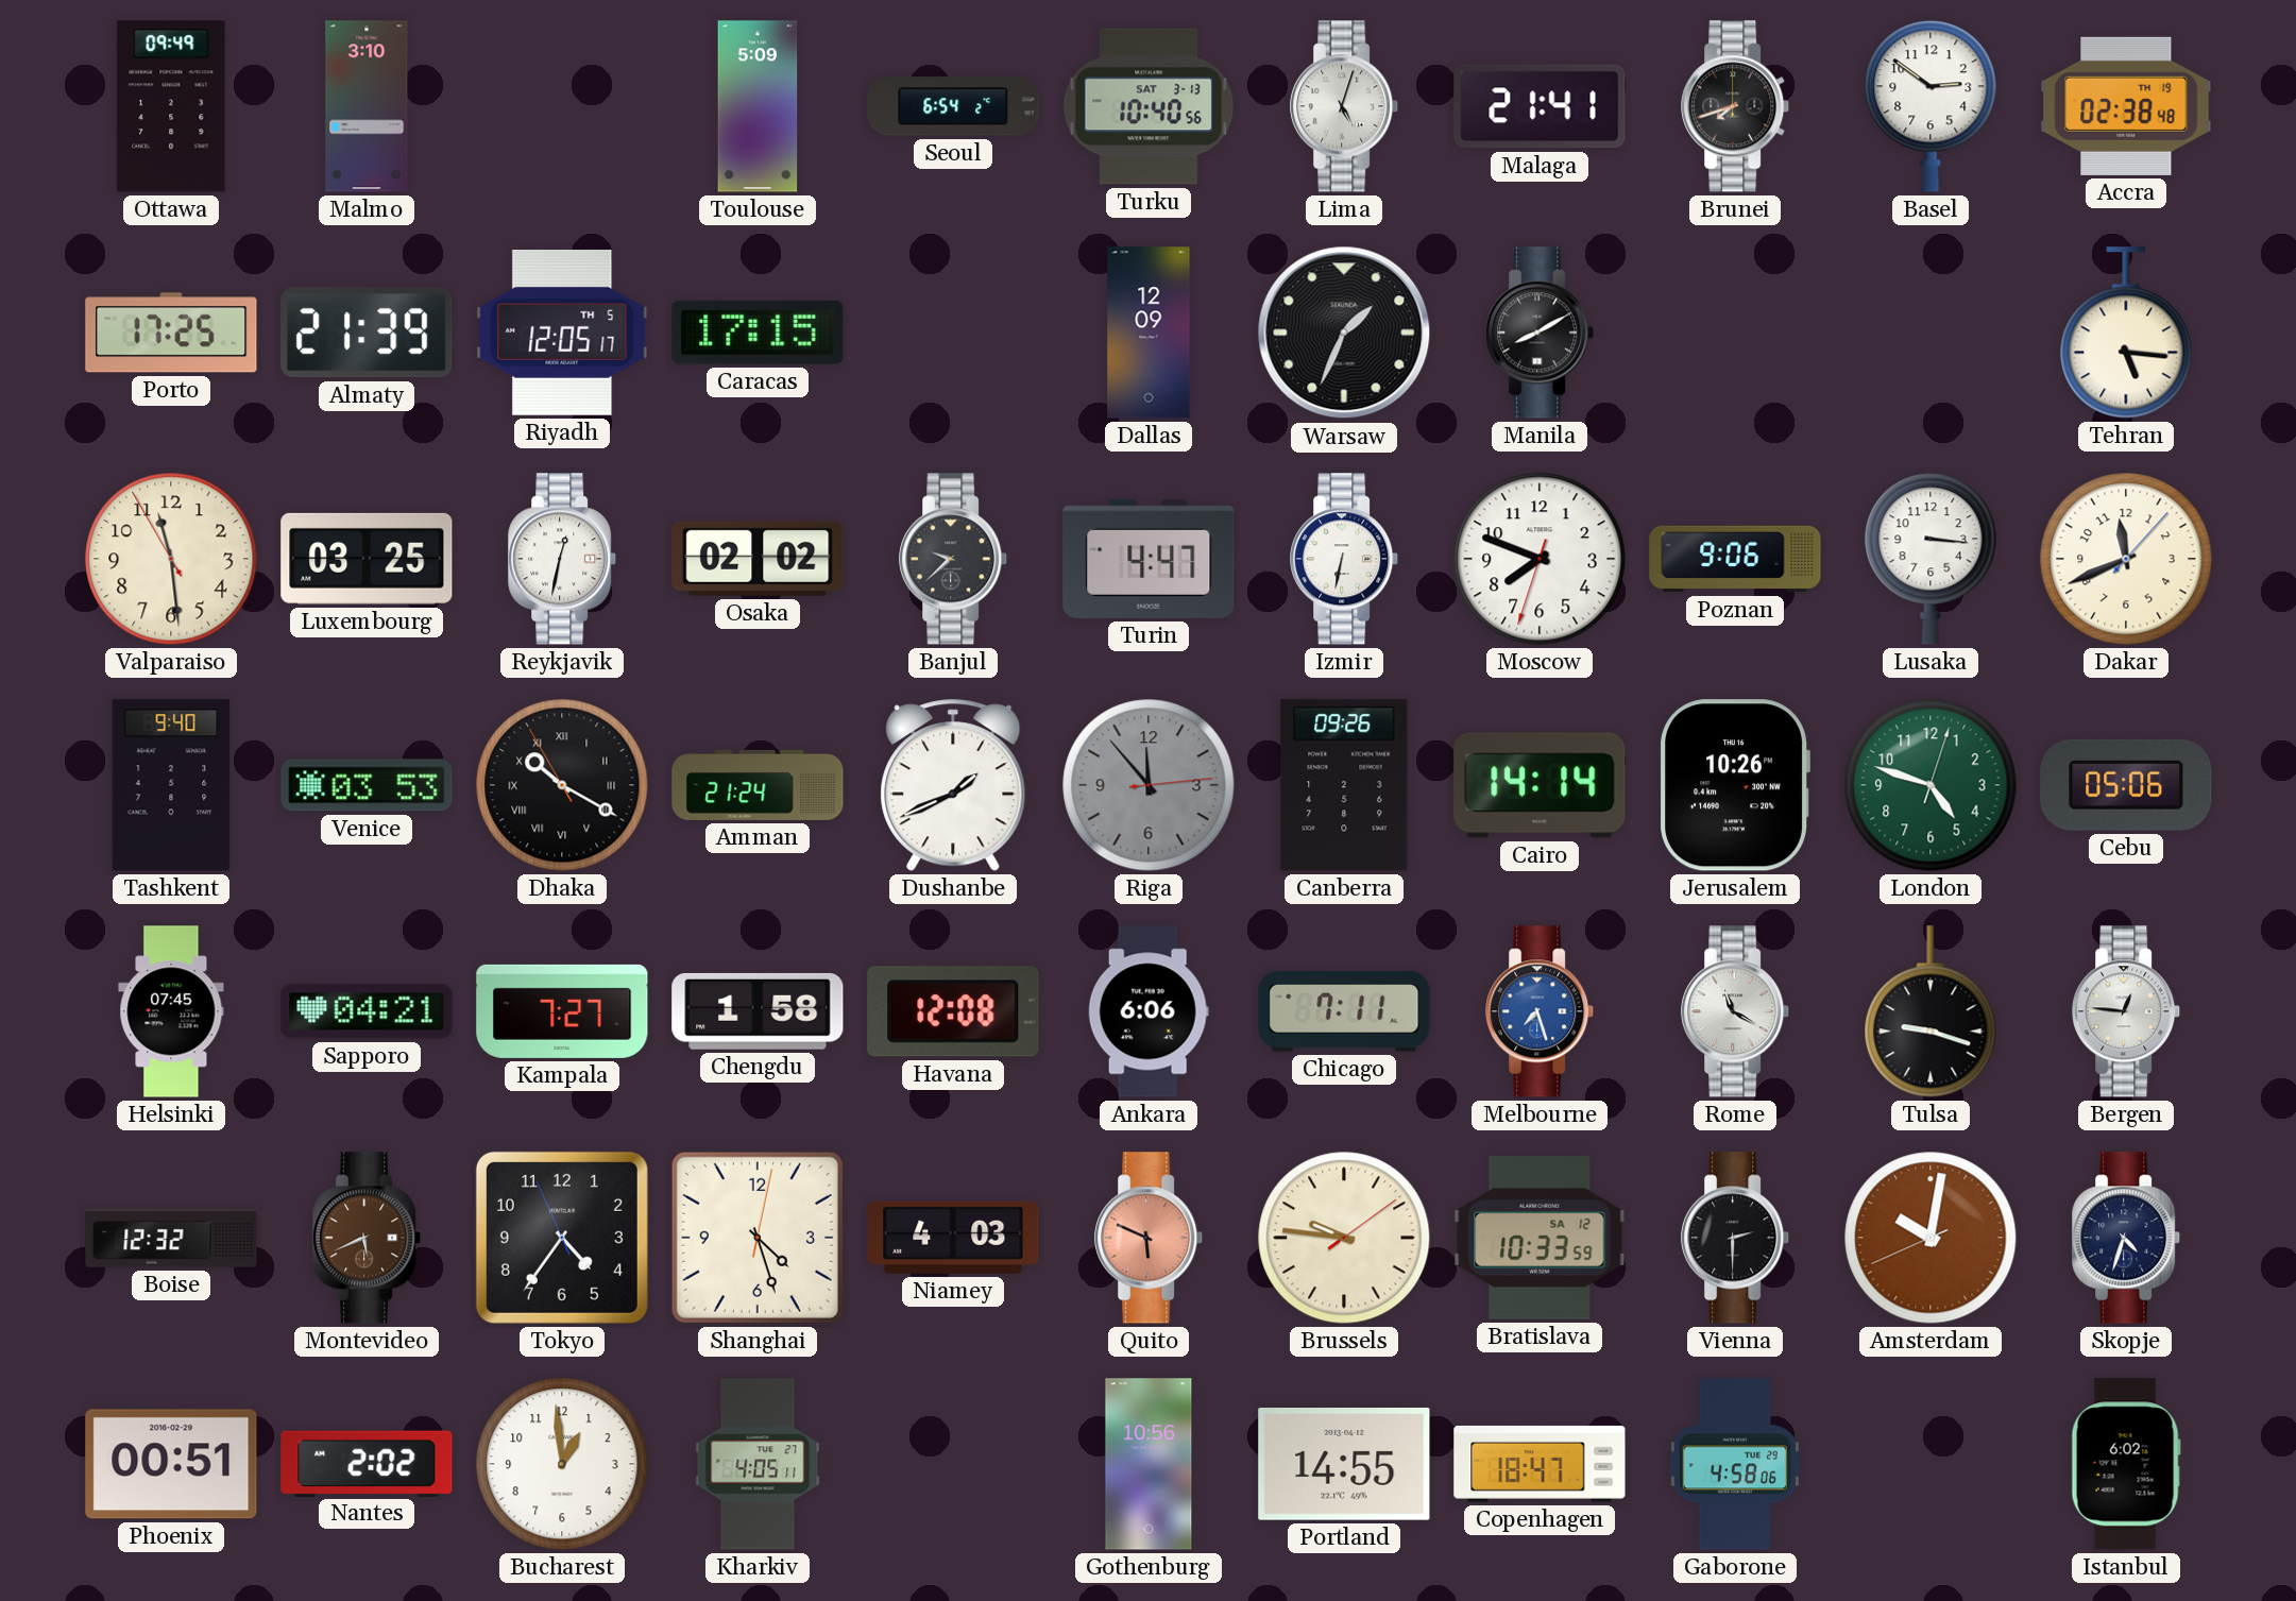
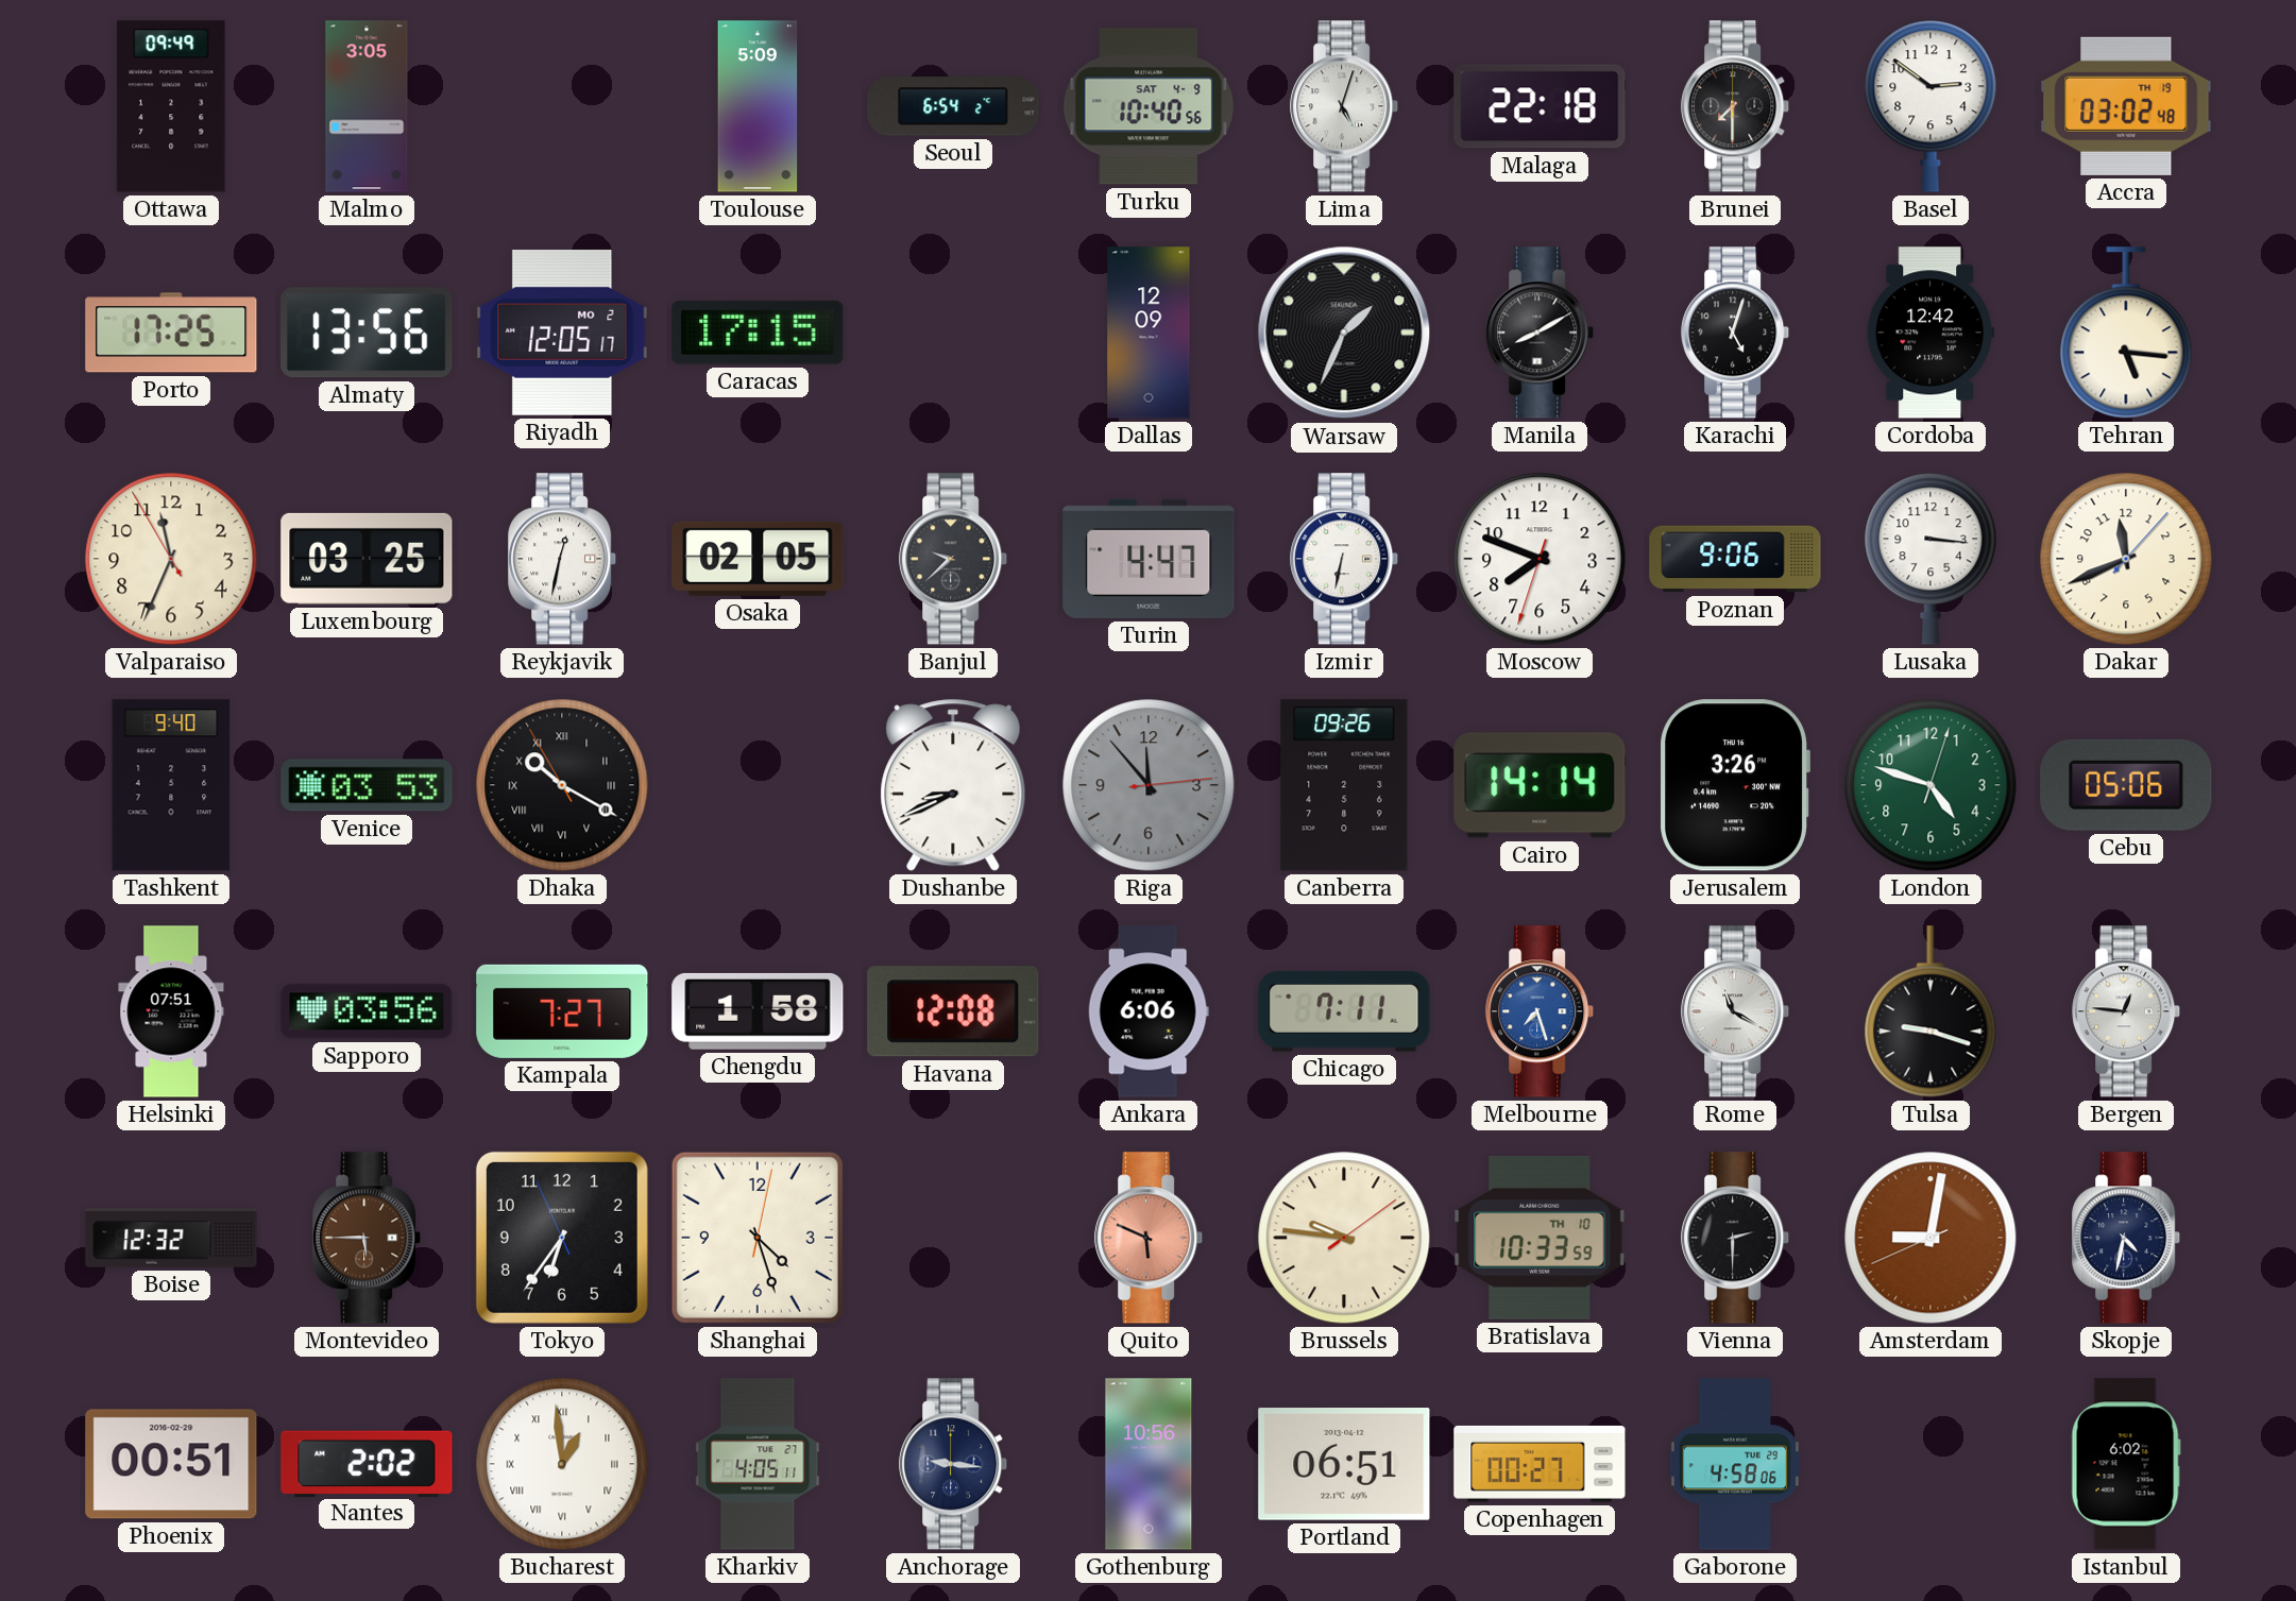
Malmo: 3:10 -> 3:05 (367, 106)
Turku date: SAT 3-13 -> SAT 4-9 (1149, 106)
Malaga: 21:41 -> 22:18 (1540, 106)
Brunei: 7:42 -> 7:30 (1736, 106)
Accra: 02:38 -> 03:02 (2126, 106)
Almaty: 21:39 -> 13:56 (367, 333)
Riyadh date: TH 5 -> MO 2 (562, 334)
Karachi: none -> 5:03 (1736, 333)
Cordoba: none -> 12:42 (1931, 333)
Valparaiso: 11:28 -> 11:33 (171, 559)
Osaka: 02:02 -> 02:05 (758, 559)
Amman: 21:24 -> none (758, 785)
Dushanbe: 1:41 -> 8:41 (953, 785)
Jerusalem: 10:26 -> 3:26 (1735, 785)
Helsinki: 07:45 -> 07:51 (171, 1011)
Sapporo: 04:21 -> 03:56 (367, 1011)
Montevideo: 5:41 -> 5:45 (368, 1238)
Tokyo: 4:35 -> 6:35 (562, 1238)
Niamey: 4:03 -> none (953, 1238)
Bratislava date: SA 12 -> TH 10 (1540, 1238)
Amsterdam: 10:01 -> 9:01 (1931, 1238)
Skopje: 4:33 -> 4:32 (2127, 1238)
Bucharest numerals: Arabic -> Roman (562, 1464)
Anchorage: none -> 9:16 (954, 1464)
Portland: 14:55 -> 06:51 (1344, 1465)
Copenhagen: 18:47 -> 00:27 (1540, 1464)
